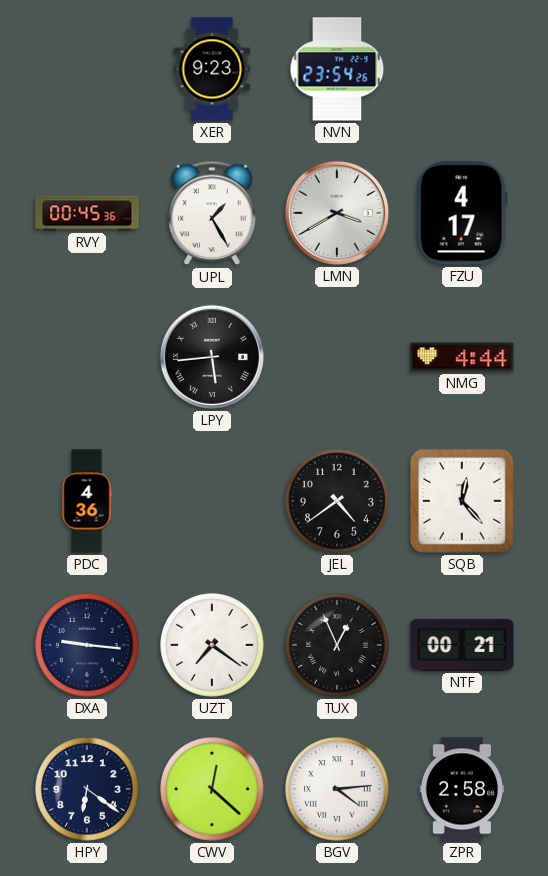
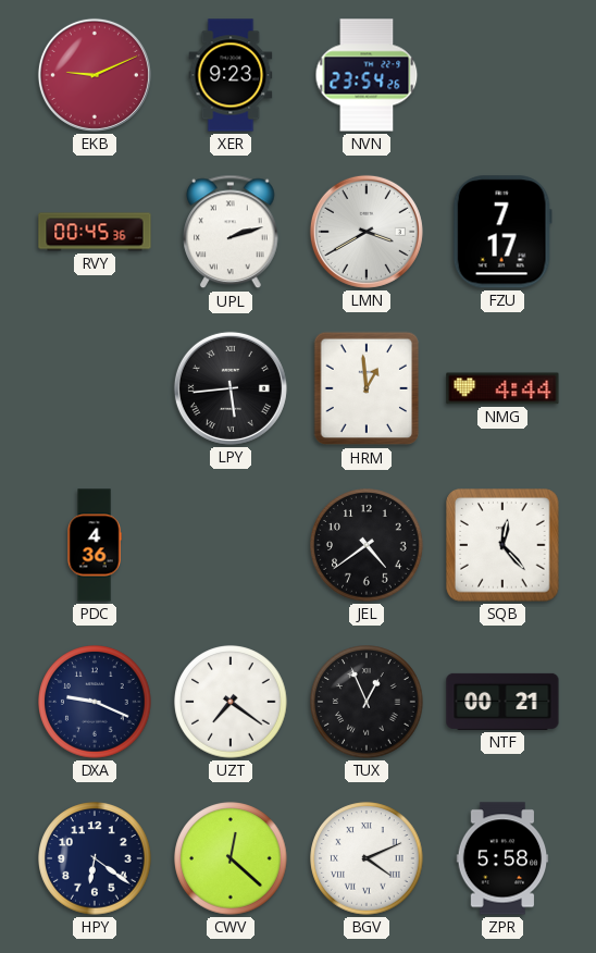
EKB: none -> 9:11 (95, 75)
UPL: 1:25 -> 2:12 (231, 232)
FZU: 4:17 -> 7:17 (502, 232)
HRM: none -> 12:59 (367, 388)
DXA: 9:16 -> 9:19 (95, 702)
BGV: 4:14 -> 4:11 (367, 858)
ZPR: 2:58 -> 5:58 (502, 858)
